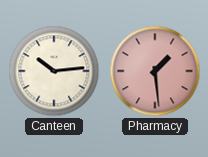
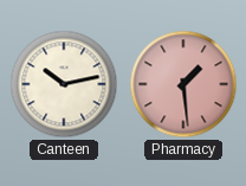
Canteen: 10:14 -> 10:13 (64, 84)
